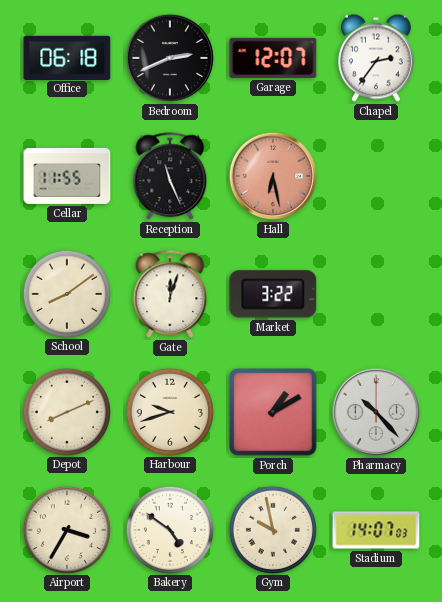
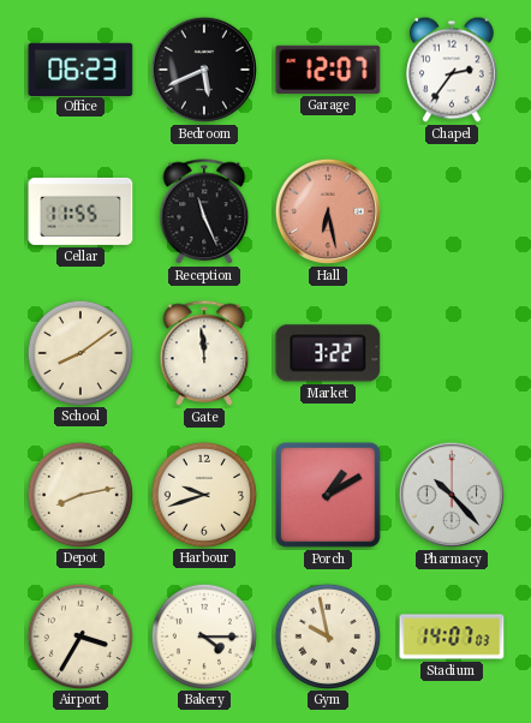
Office: 06:18 -> 06:23 (80, 68)
Bedroom: 2:41 -> 5:41 (204, 70)
Gate: 12:03 -> 11:59 (204, 354)
Depot: 8:11 -> 8:13 (79, 494)
Bakery: 4:51 -> 4:15 (203, 635)
